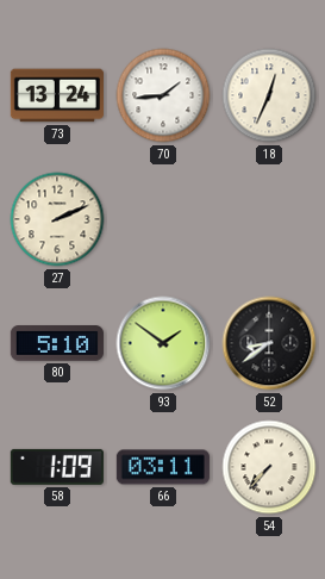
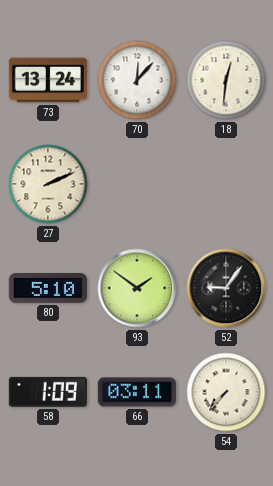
70: 1:44 -> 12:07 (137, 80)
18: 12:34 -> 12:31 (226, 80)
52: 8:39 -> 9:06 (226, 288)
